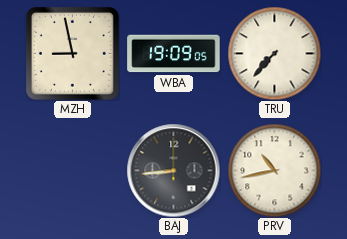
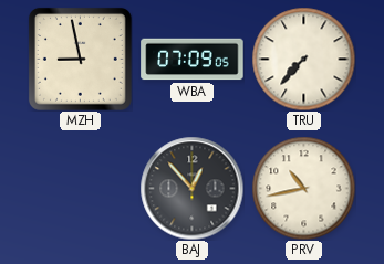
WBA: 19:09 -> 07:09 (193, 60)
BAJ: 8:44 -> 12:53 (191, 188)
